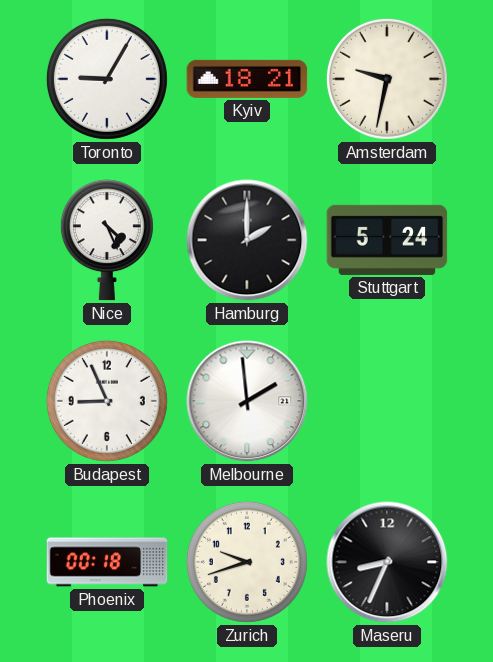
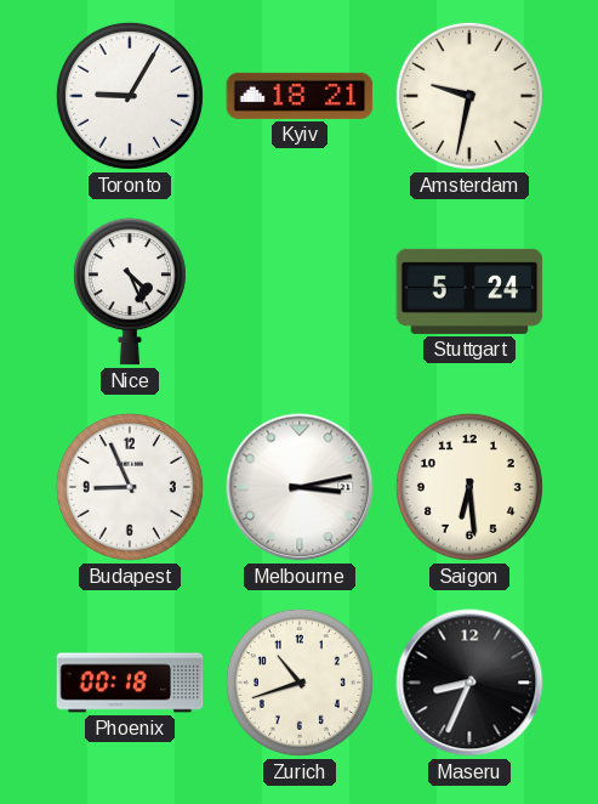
Hamburg: 2:00 -> none (247, 240)
Melbourne: 1:59 -> 3:13 (300, 487)
Saigon: none -> 6:29 (469, 487)
Zurich: 9:42 -> 10:42 (300, 683)
